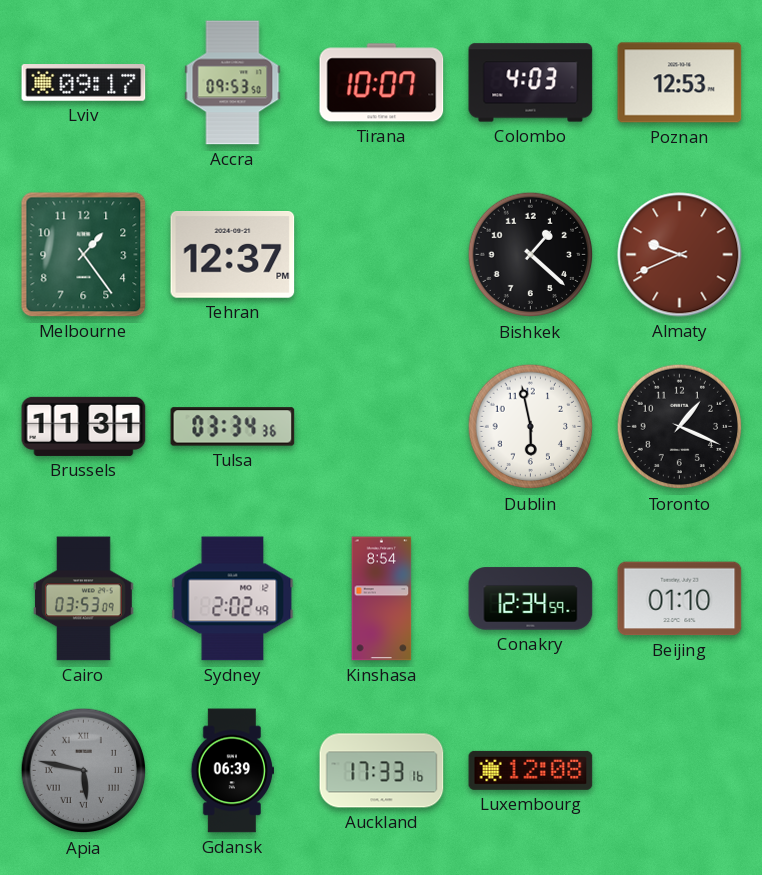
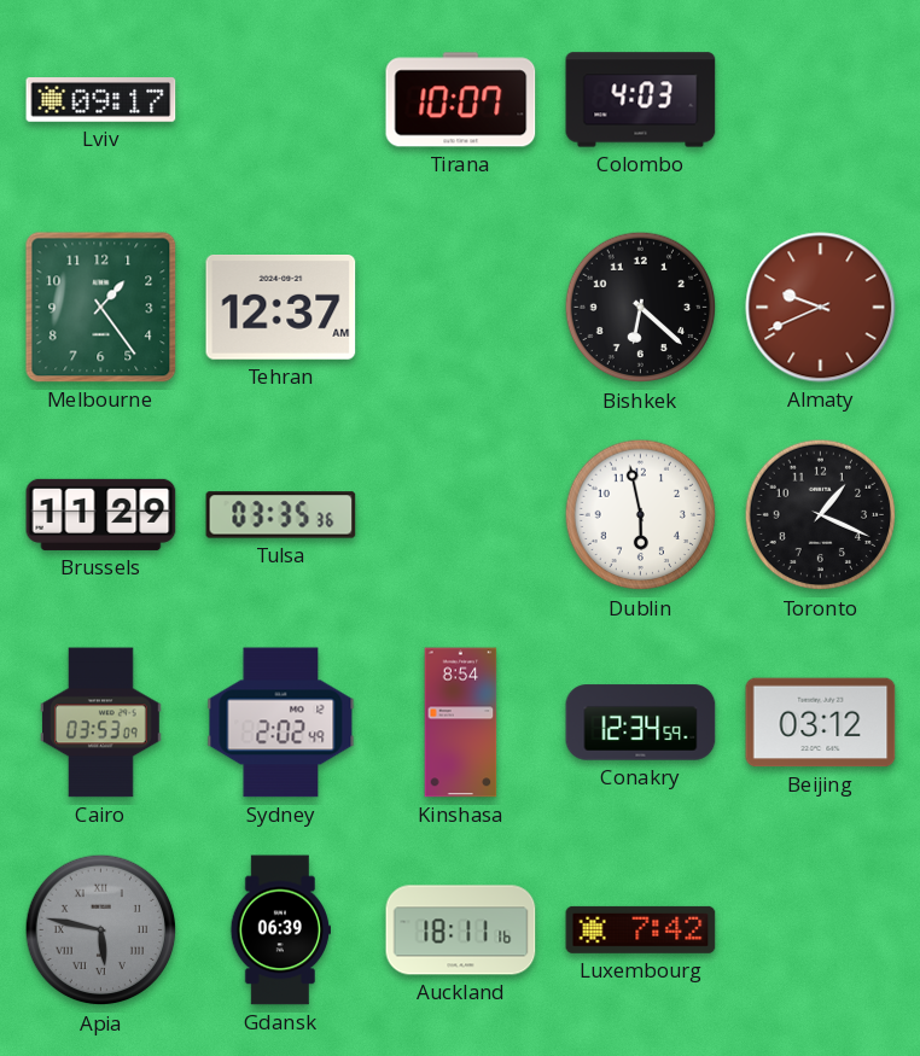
Accra: 09:53 -> none (233, 83)
Poznan: 12:53 -> none (680, 83)
Tehran: 12:37 PM -> 12:37 AM (281, 308)
Bishkek: 1:22 -> 6:22 (641, 308)
Brussels: 11:31 -> 11:29 (101, 514)
Tulsa: 03:34 -> 03:35 (281, 515)
Beijing: 01:10 -> 03:12 (821, 723)
Auckland: 17:33 -> 18:11 (461, 930)
Luxembourg: 12:08 -> 7:42 (641, 929)
